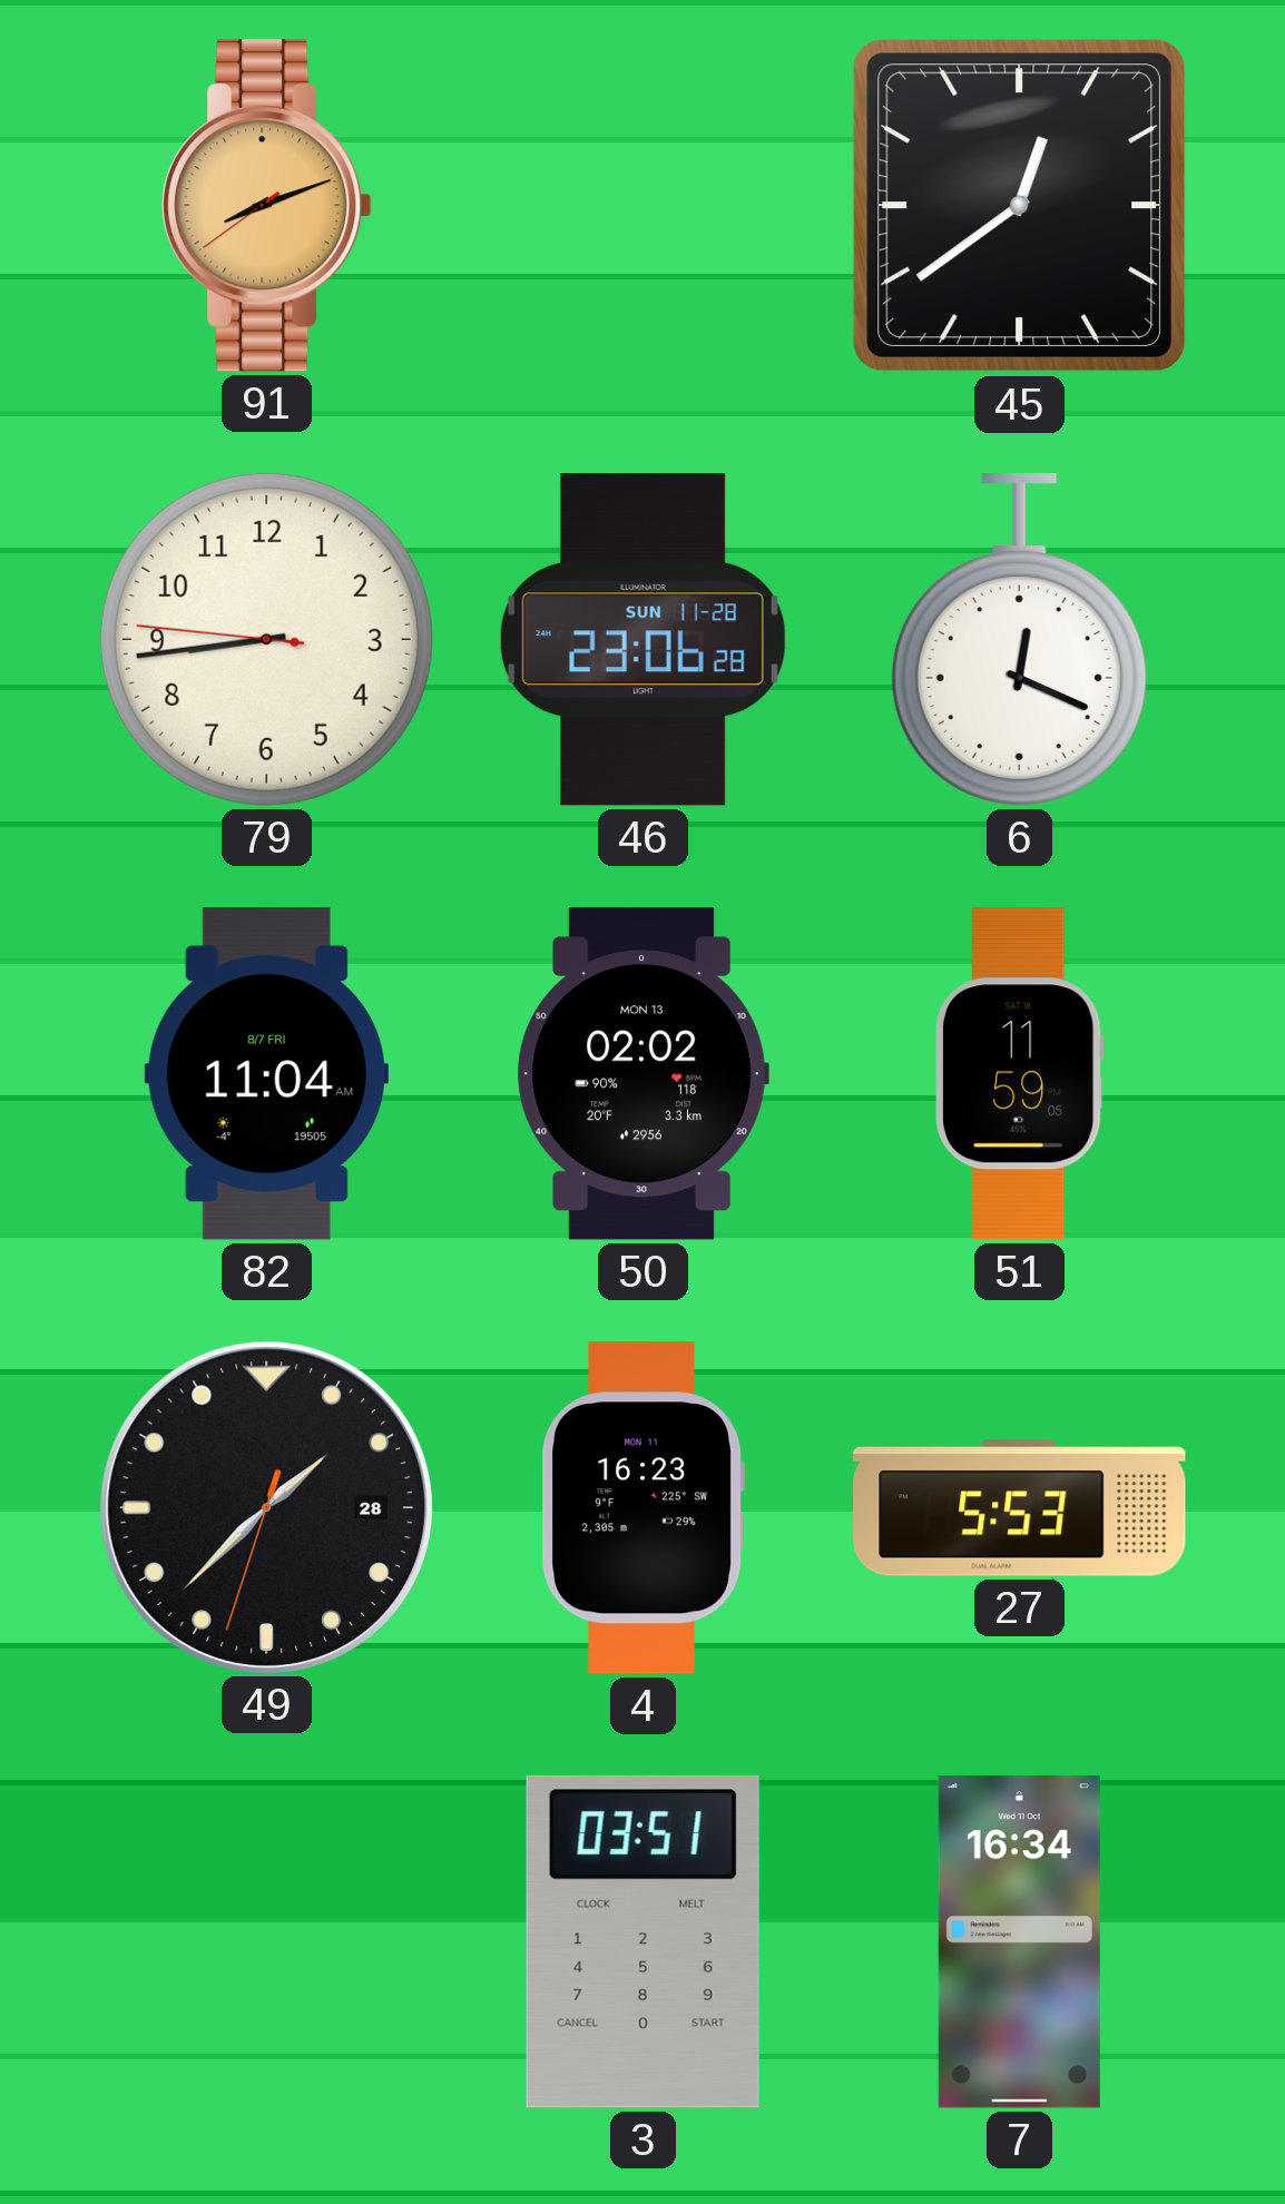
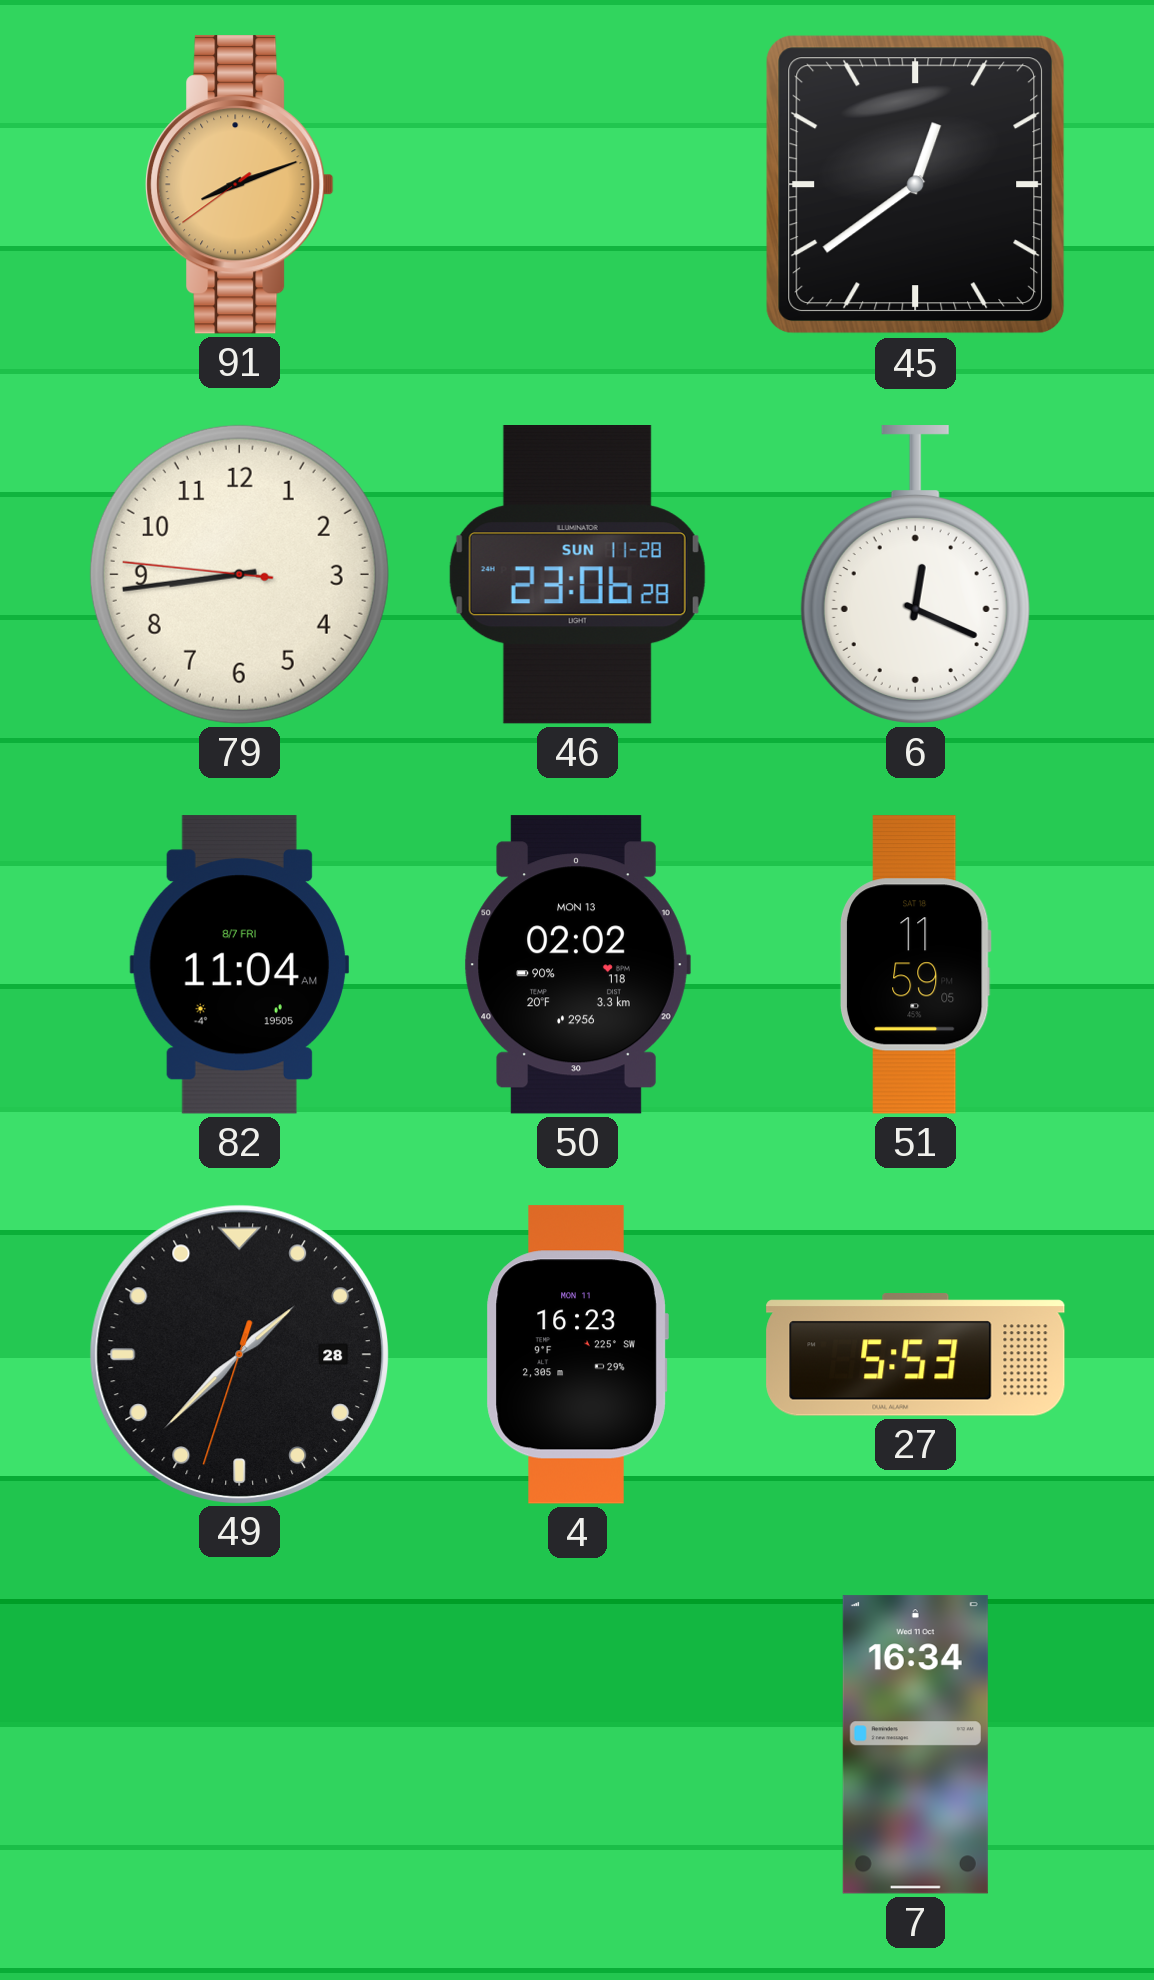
3: 03:51 -> none (642, 1941)
